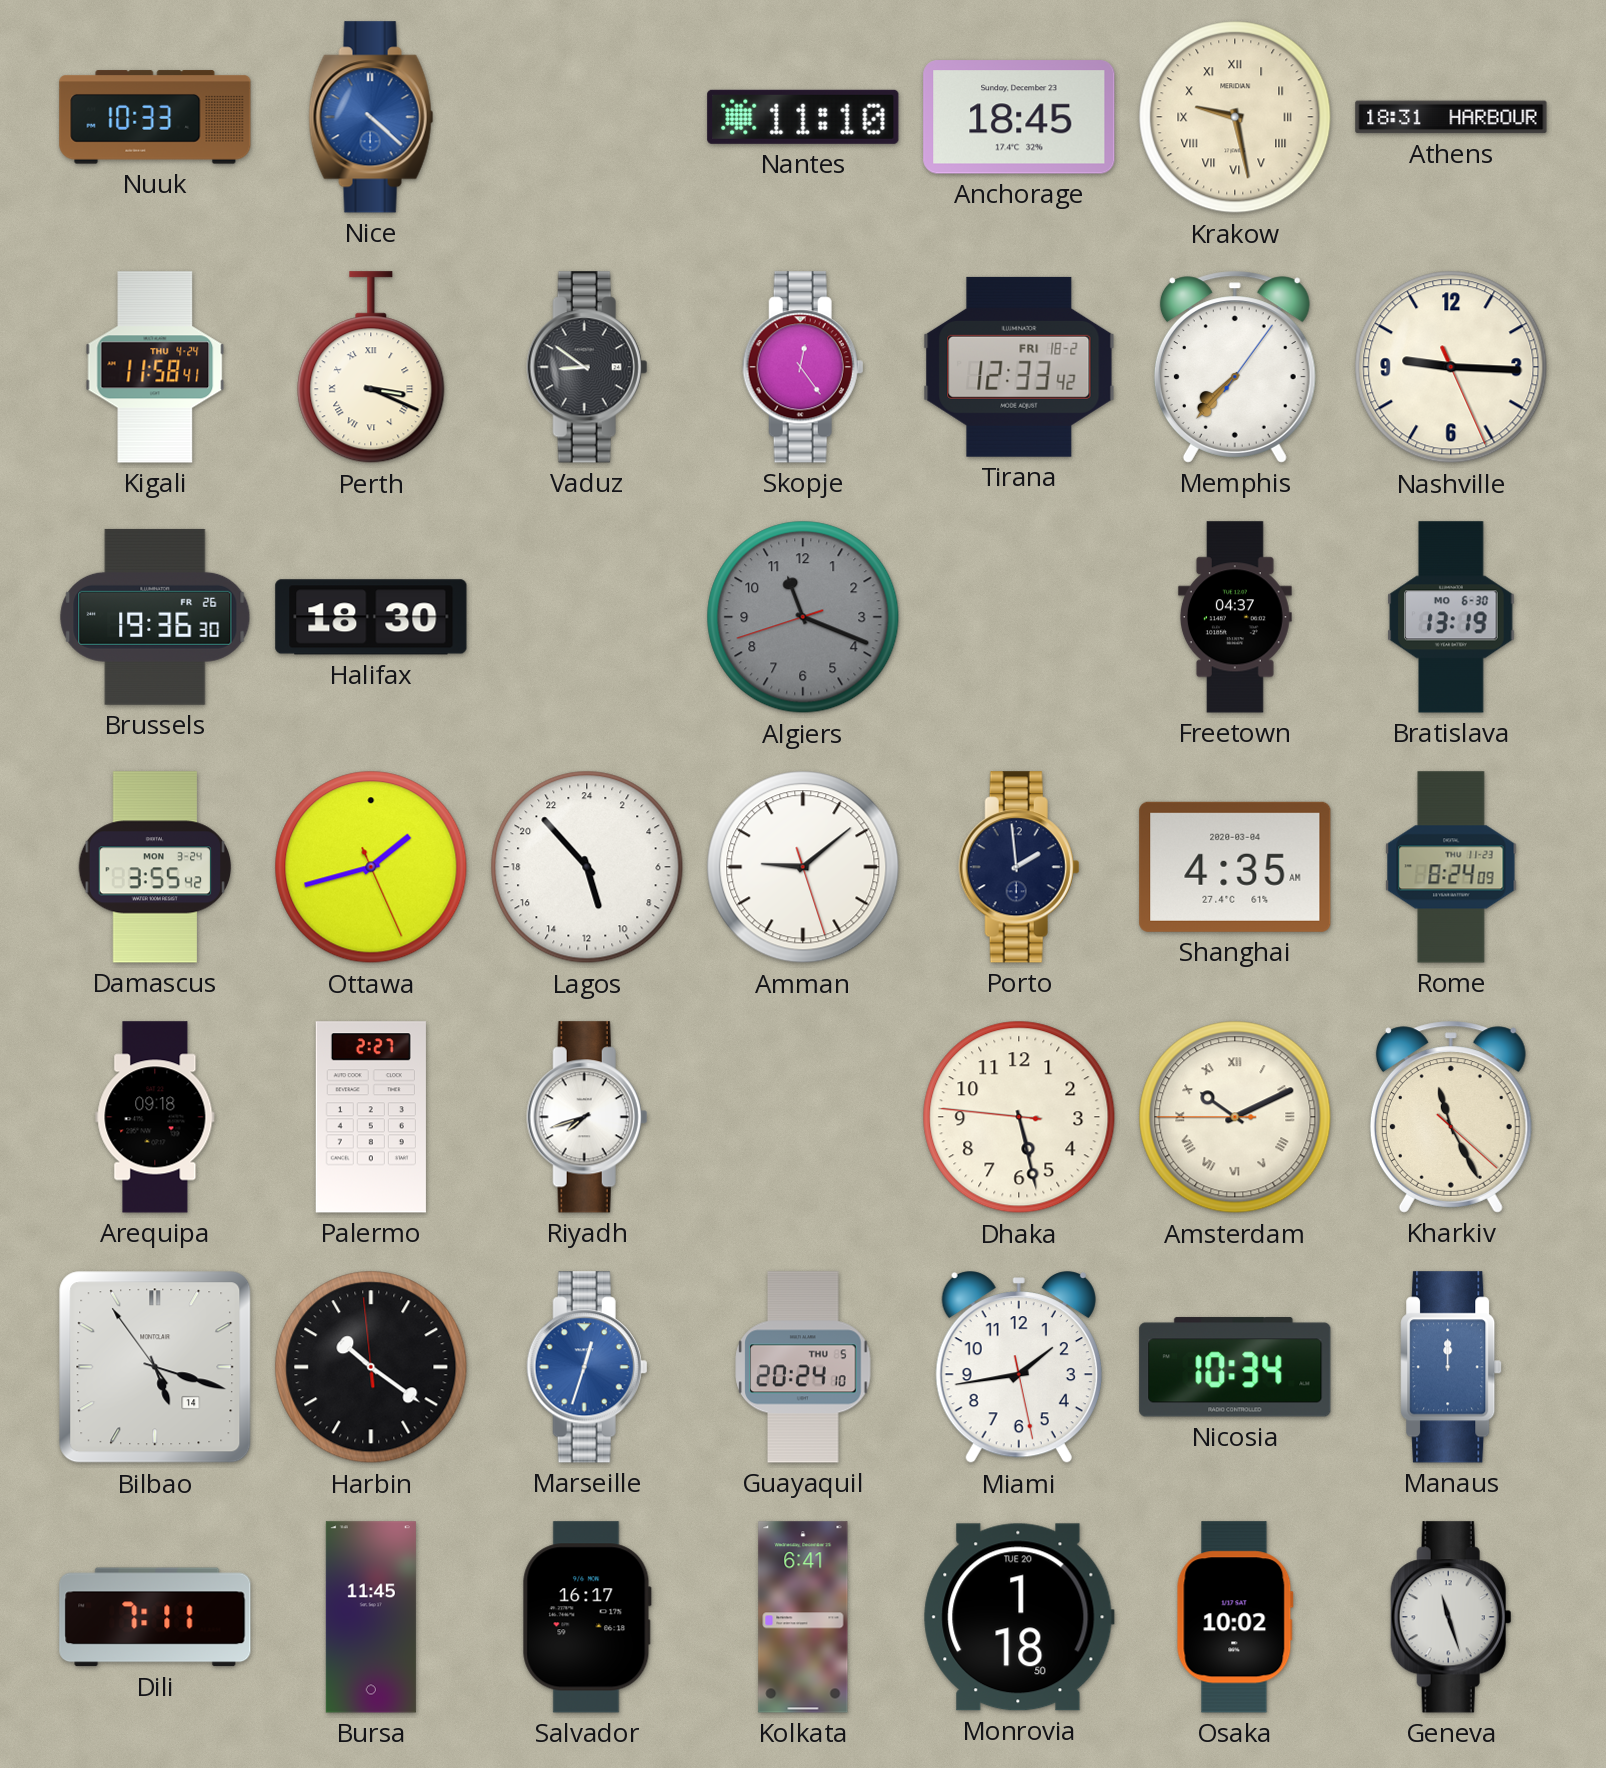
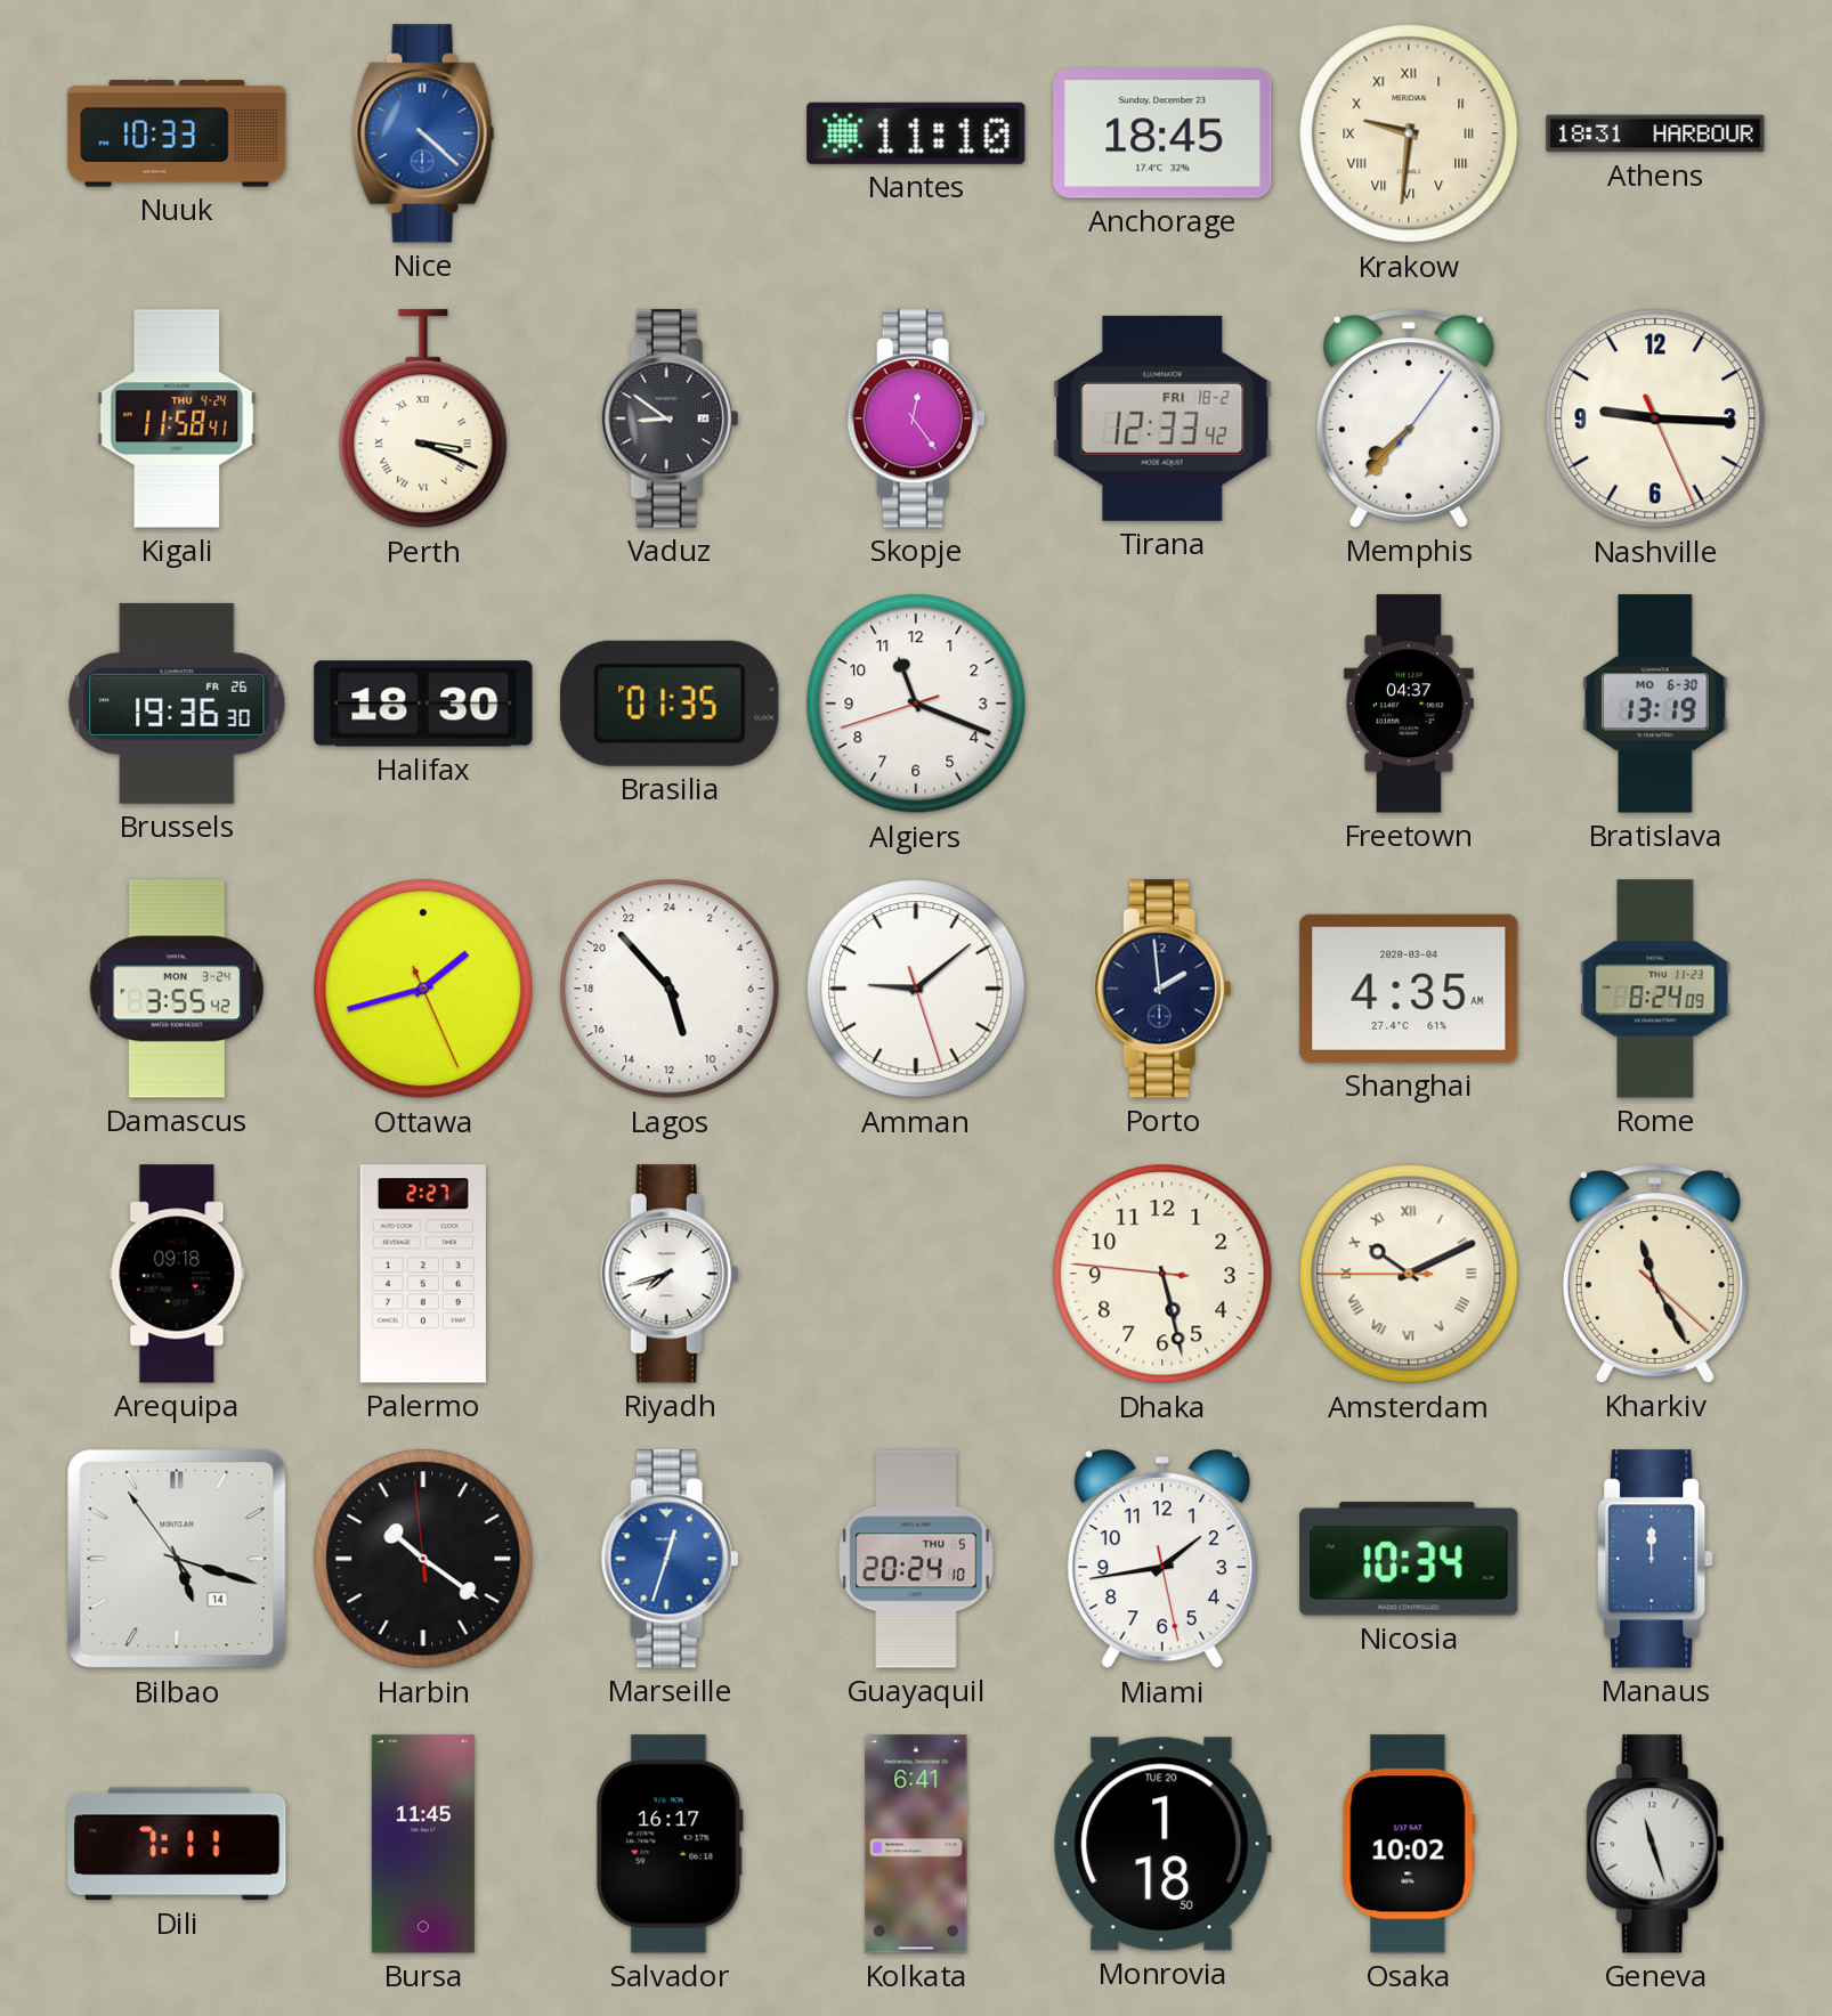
Krakow: 9:28 -> 9:31 (1409, 133)
Brasilia: none -> 01:35 (670, 704)
Algiers dial: grey -> white (916, 704)
